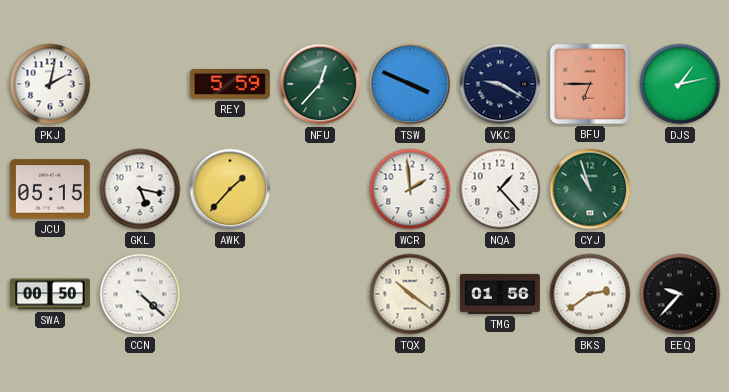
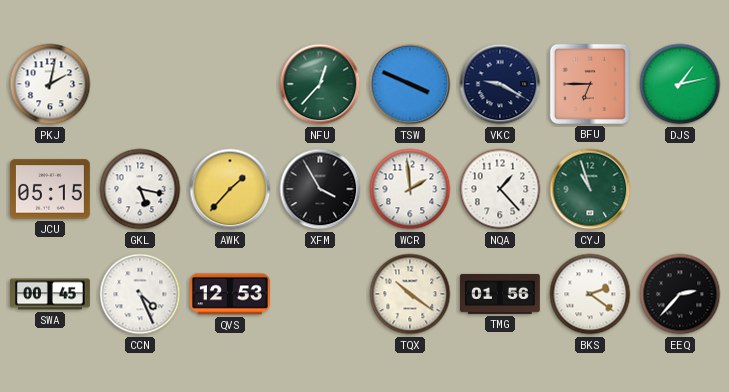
REY: 5:59 -> none (230, 84)
XFM: none -> 3:55 (320, 189)
SWA: 00:50 -> 00:45 (51, 294)
CCN: 4:22 -> 4:26 (140, 294)
QVS: none -> 12:53 (230, 294)
BKS: 2:39 -> 2:21 (590, 294)
EEQ: 9:37 -> 2:37 (680, 294)
